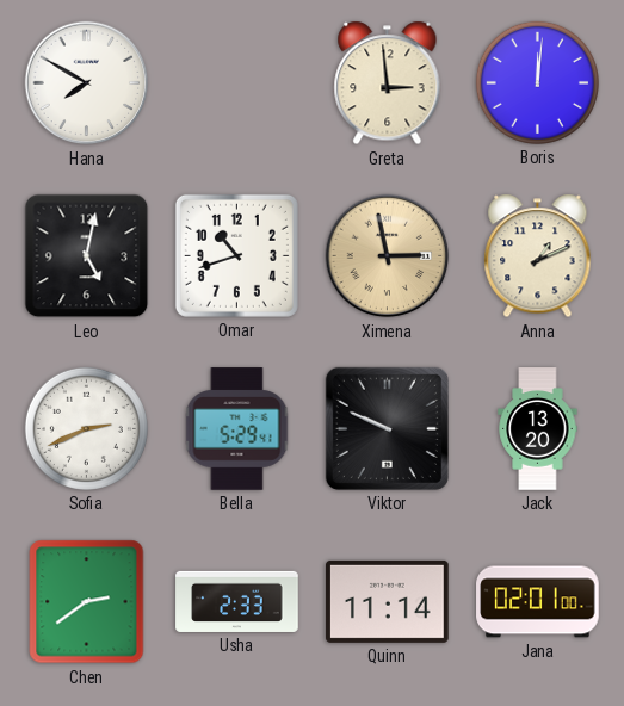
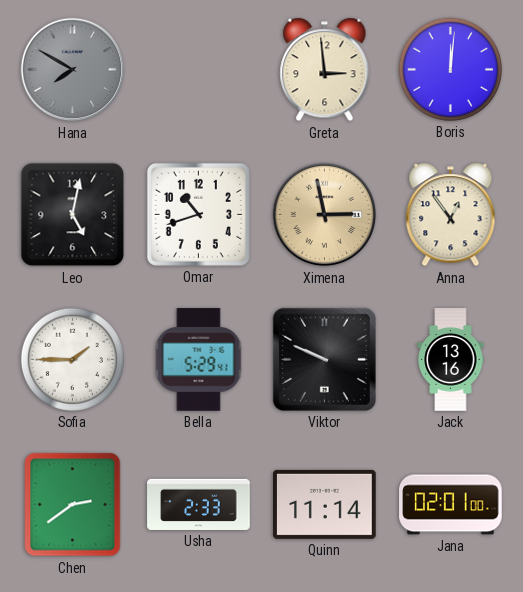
Hana dial: white -> grey (73, 70)
Anna: 1:11 -> 12:54 (451, 215)
Sofia: 2:41 -> 1:45 (72, 359)
Jack: 13:20 -> 13:16 (451, 360)
